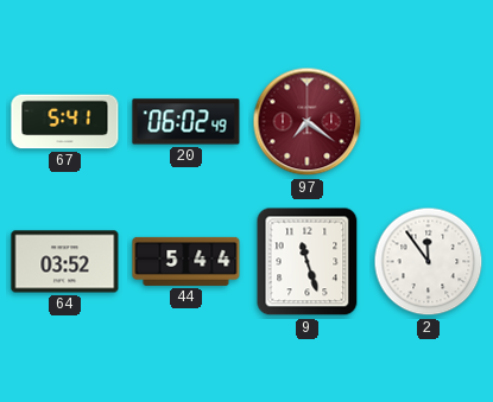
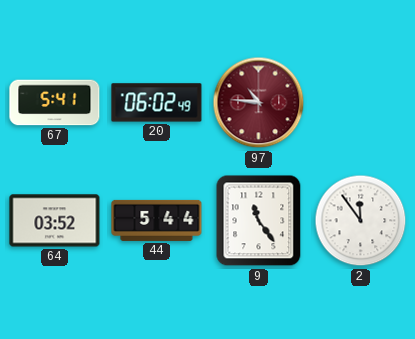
97: 7:21 -> 10:46 (259, 103)
9: 11:27 -> 11:24 (259, 221)
